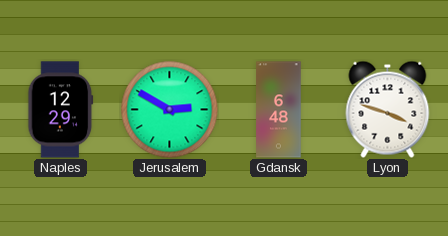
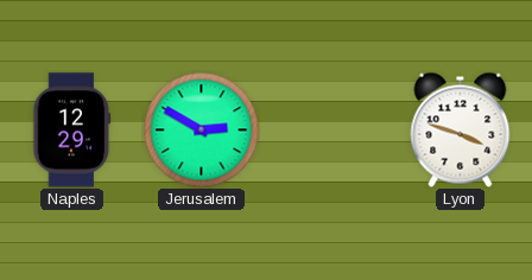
Gdansk: 6:48 -> none (279, 110)
